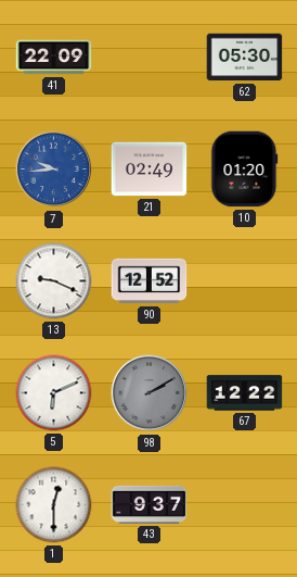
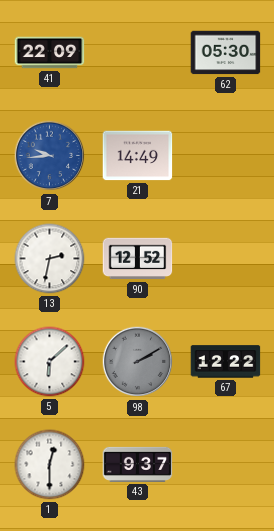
21: 02:49 -> 14:49 (138, 156)
10: 01:20 -> none (245, 170)
13: 9:19 -> 2:32 (50, 259)
5: 6:11 -> 6:08 (50, 362)
